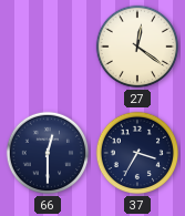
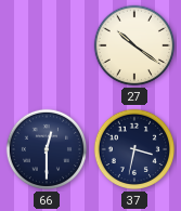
27: 12:21 -> 10:21 (134, 45)
37: 3:35 -> 3:32 (134, 149)
